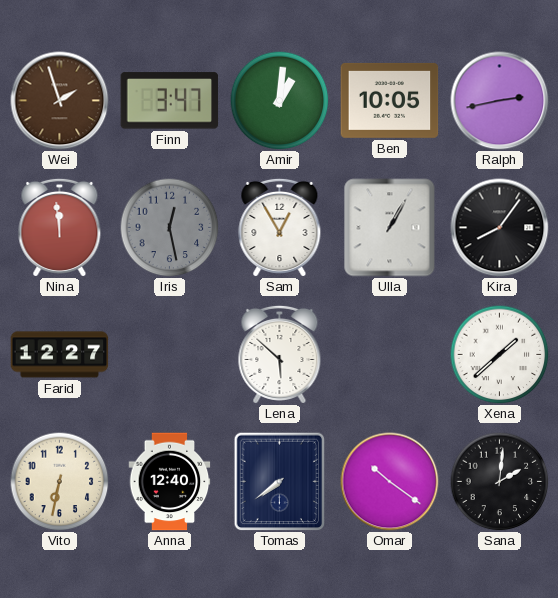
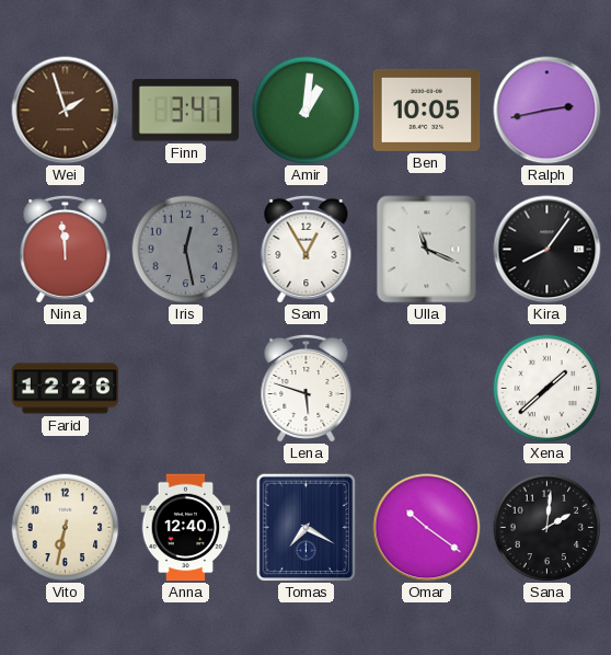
Ulla: 1:05 -> 11:19 (427, 250)
Farid: 12:27 -> 12:26 (66, 389)
Lena: 5:52 -> 5:48 (307, 388)
Tomas: 7:39 -> 7:20 (307, 527)
